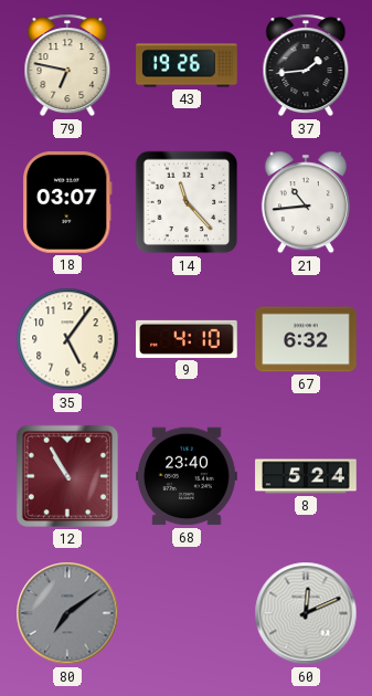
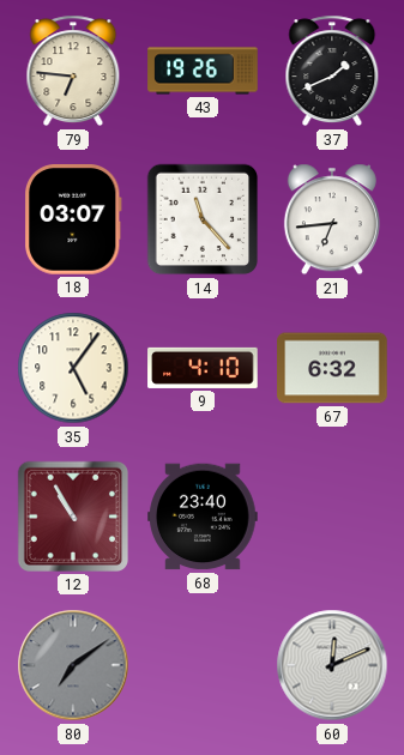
79: 6:47 -> 6:46 (73, 71)
37: 1:44 -> 1:41 (332, 71)
21: 10:44 -> 6:44 (332, 219)
8: 5:24 -> none (306, 476)
